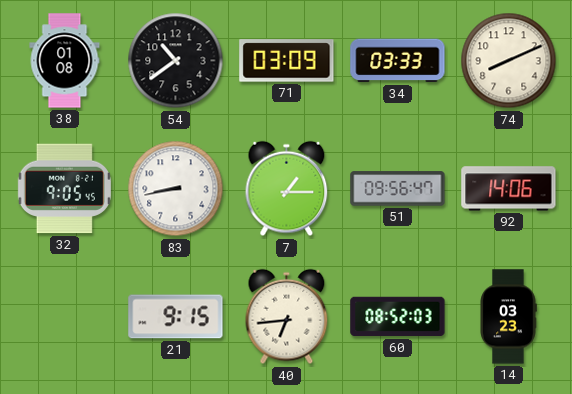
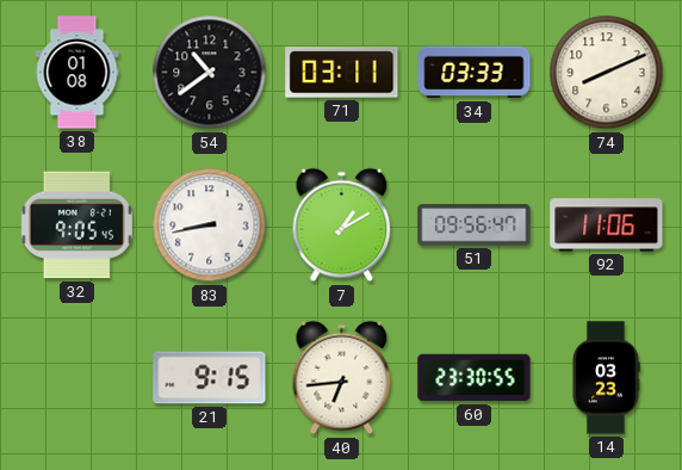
71: 03:09 -> 03:11 (342, 73)
7: 1:15 -> 1:10 (342, 225)
92: 14:06 -> 11:06 (607, 225)
60: 08:52 -> 23:30 (475, 378)
